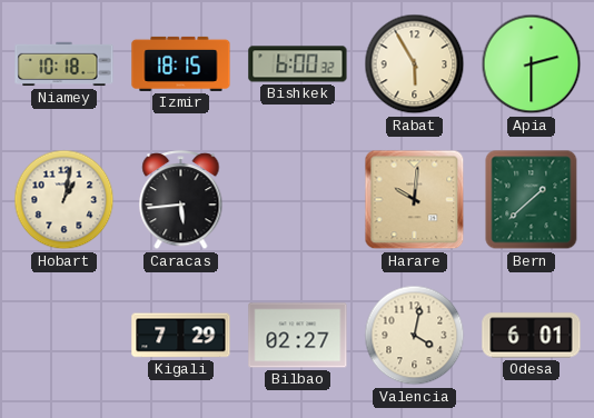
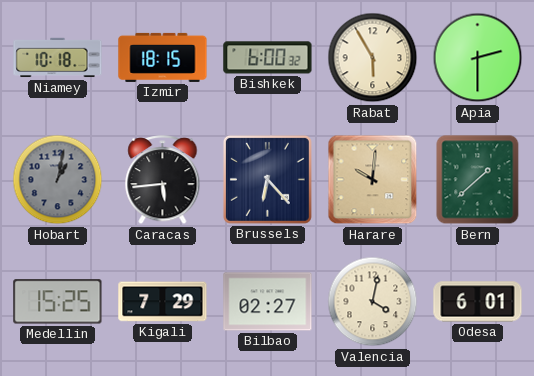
Hobart dial: cream -> grey (58, 180)
Brussels: none -> 6:23 (267, 179)
Medellin: none -> 15:25 (58, 302)
